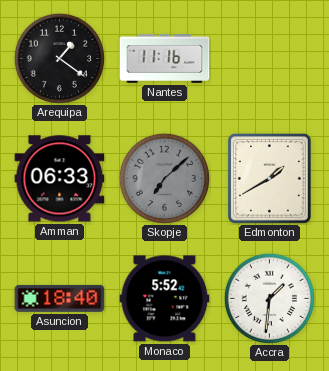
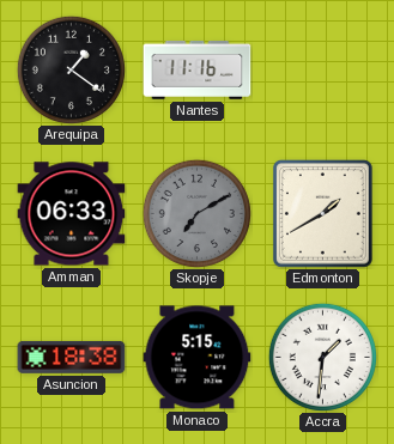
Skopje: 7:08 -> 7:10 (196, 213)
Asuncion: 18:40 -> 18:38 (72, 357)
Monaco: 5:52 -> 5:15 (198, 358)
